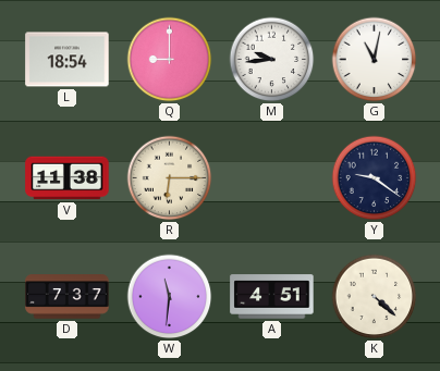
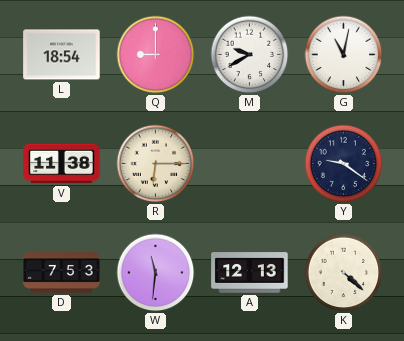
M: 9:44 -> 9:40 (250, 55)
D: 7:37 -> 7:53 (62, 273)
A: 4:51 -> 12:13 (250, 273)
